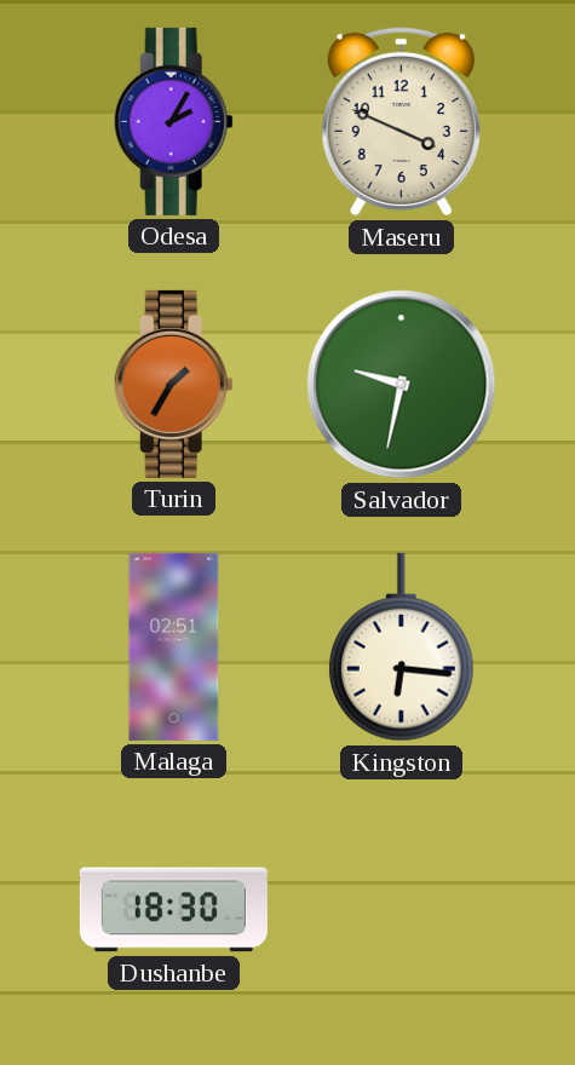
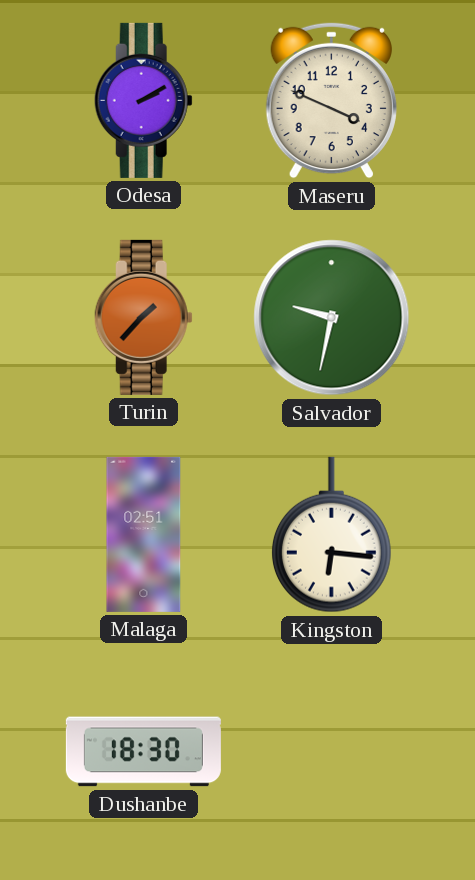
Odesa: 2:05 -> 2:10 (143, 100)
Turin: 1:35 -> 1:37 (143, 317)
